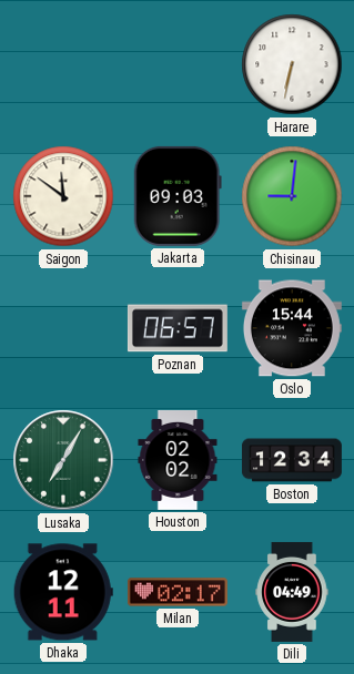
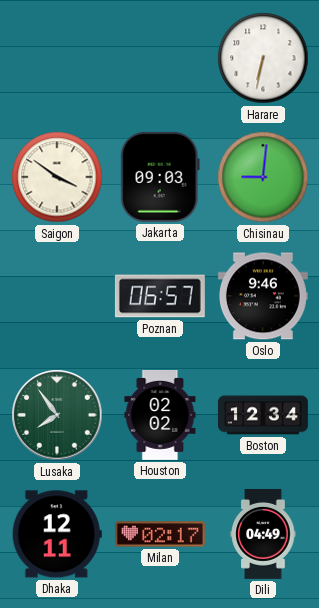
Saigon: 11:51 -> 3:51 (57, 177)
Oslo: 15:44 -> 9:46 (263, 296)
Lusaka: 7:05 -> 7:54 (57, 415)
